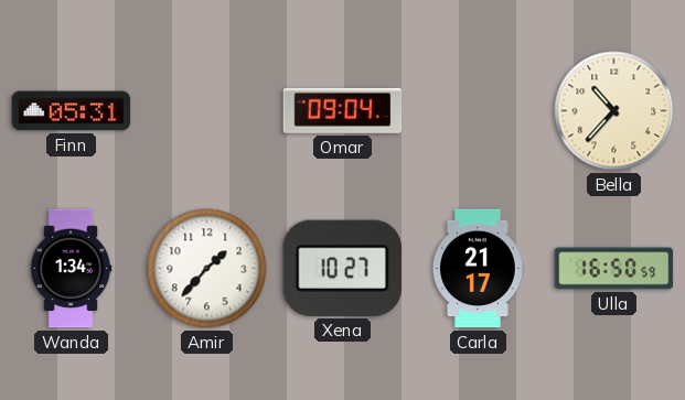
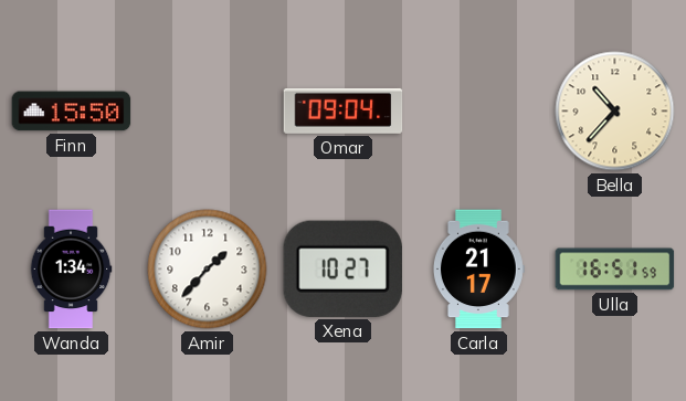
Finn: 05:31 -> 15:50 (72, 112)
Ulla: 16:50 -> 16:51 (615, 270)
